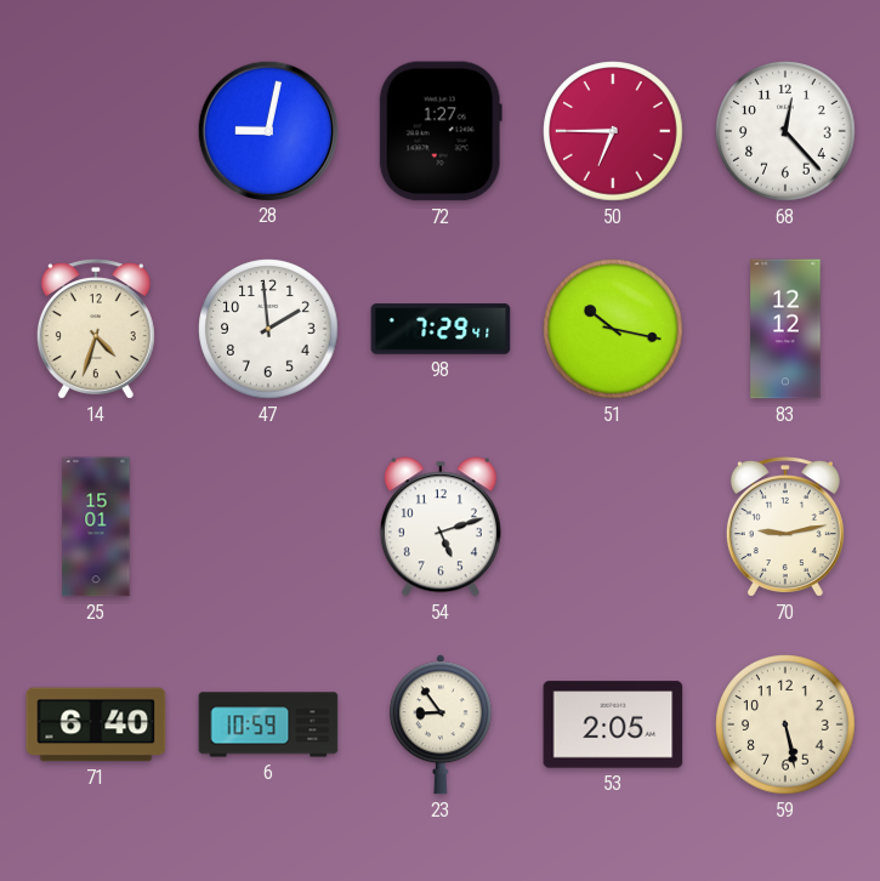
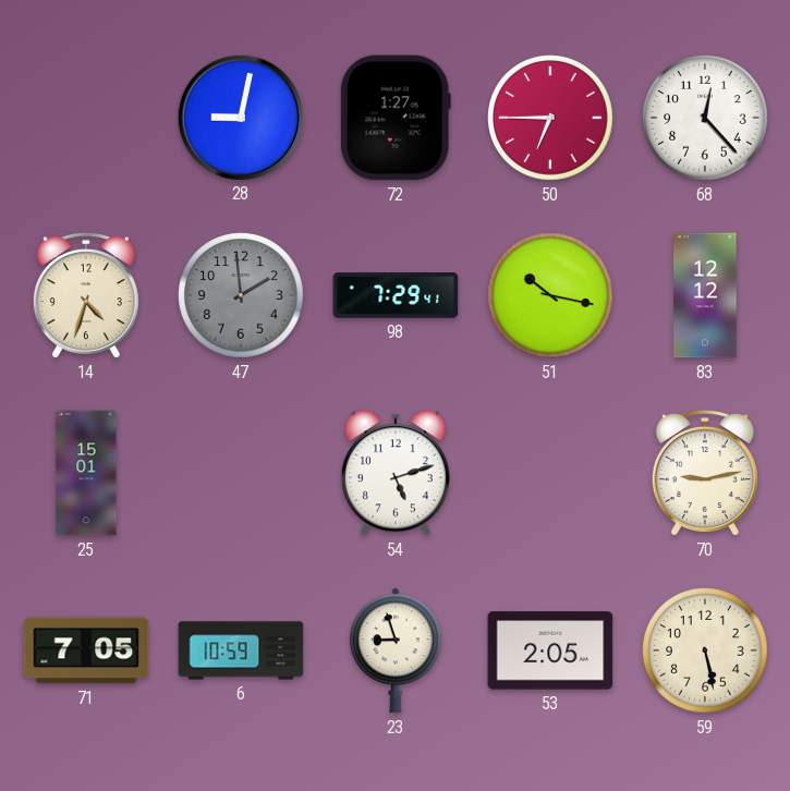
47 dial: white -> grey (241, 295)
71: 6:40 -> 7:05 (86, 650)
23: 8:54 -> 8:57 (396, 650)
